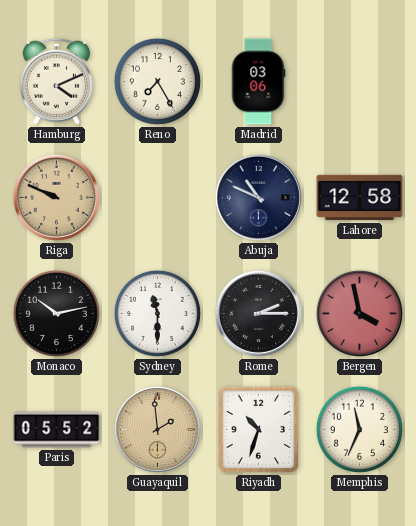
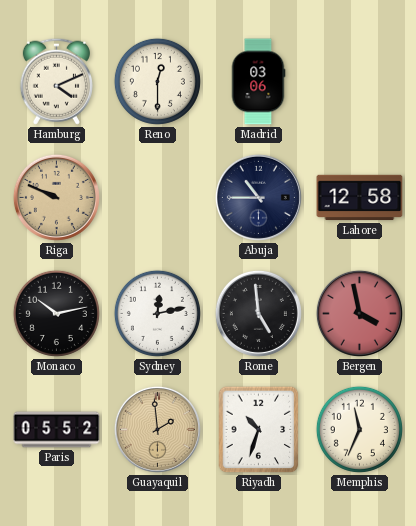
Reno: 7:25 -> 12:30 (157, 81)
Abuja: 10:49 -> 10:45 (258, 197)
Sydney: 11:30 -> 12:13 (157, 313)
Rome: 2:15 -> 4:59 (258, 313)
